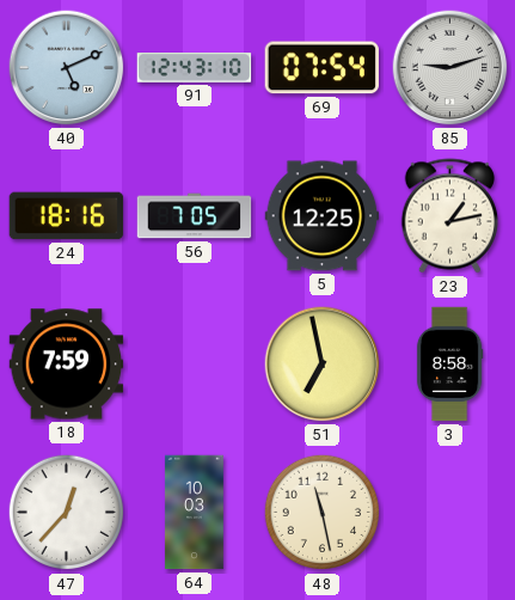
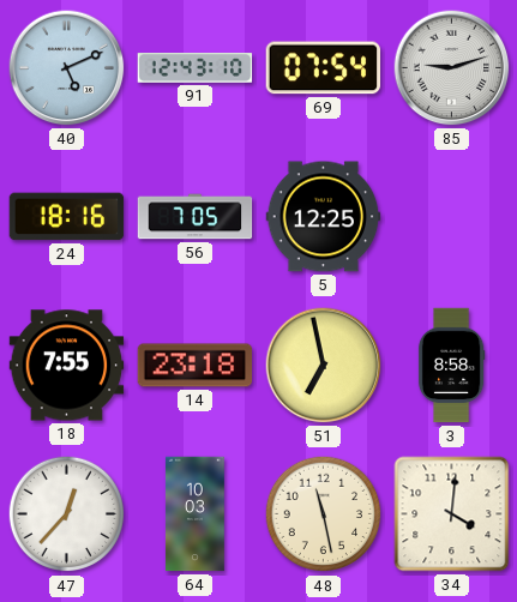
23: 1:13 -> none (450, 216)
18: 7:59 -> 7:55 (67, 366)
14: none -> 23:18 (196, 366)
34: none -> 4:01 (452, 514)
